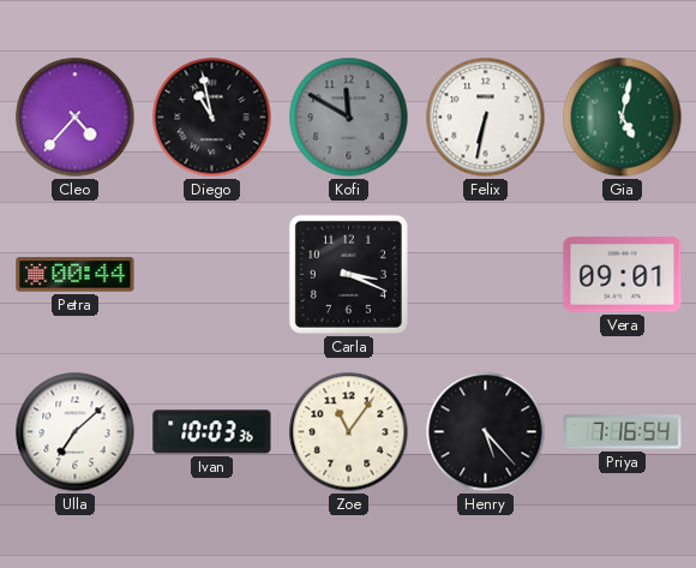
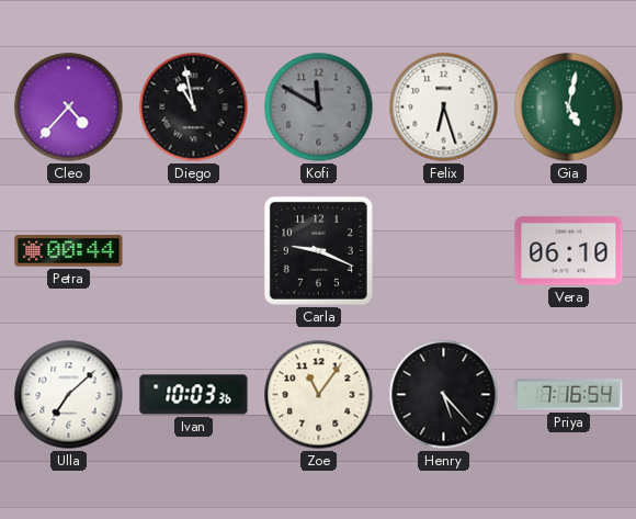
Felix: 6:32 -> 6:27 (444, 108)
Carla: 3:19 -> 9:19 (318, 250)
Vera: 09:01 -> 06:10 (569, 251)
